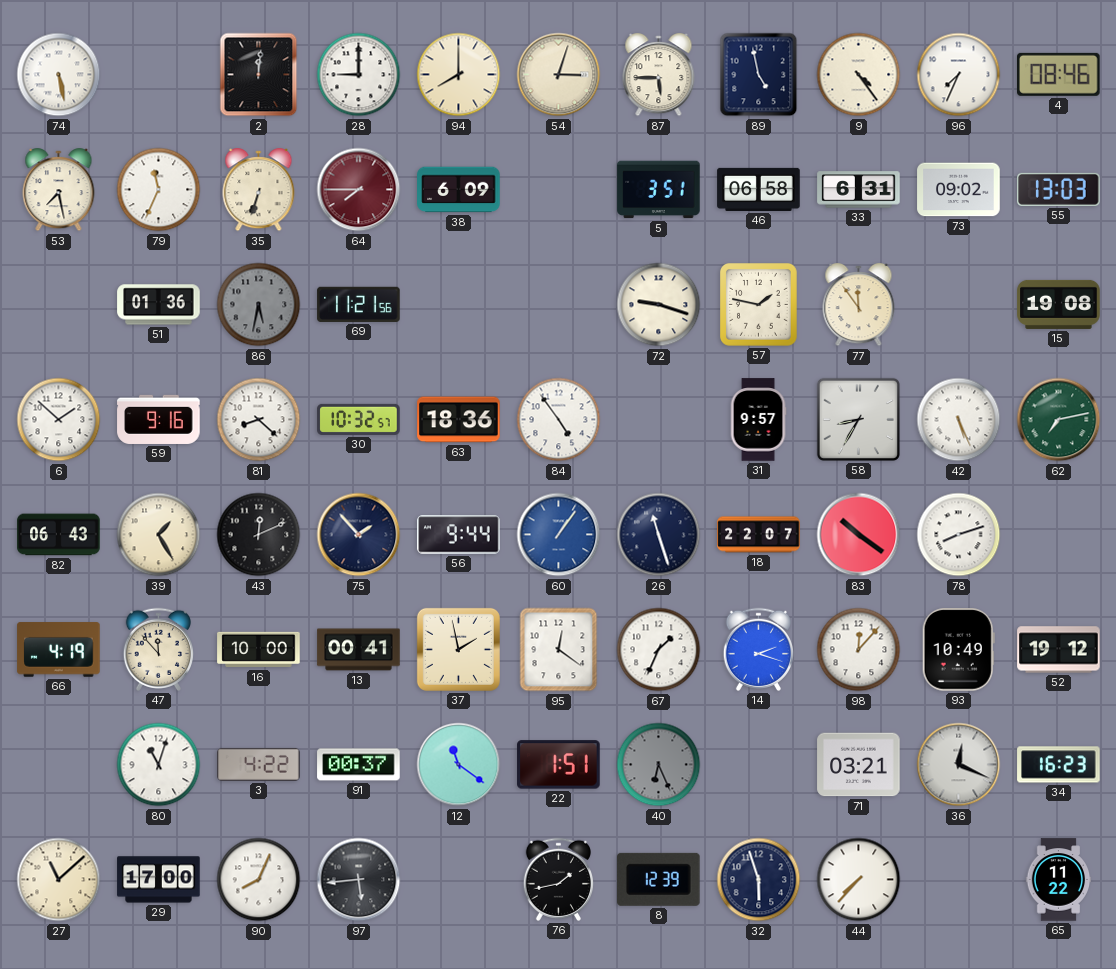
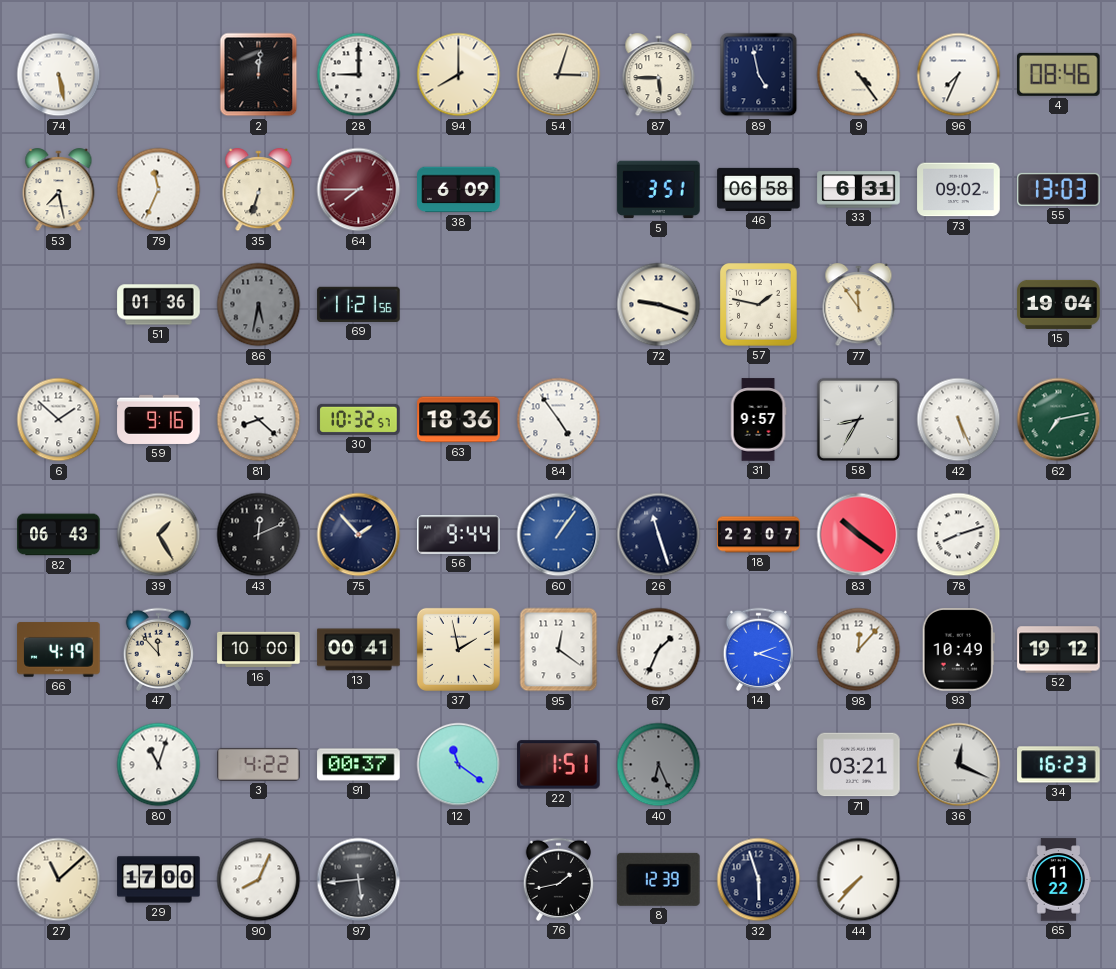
15: 19:08 -> 19:04 (1059, 304)
